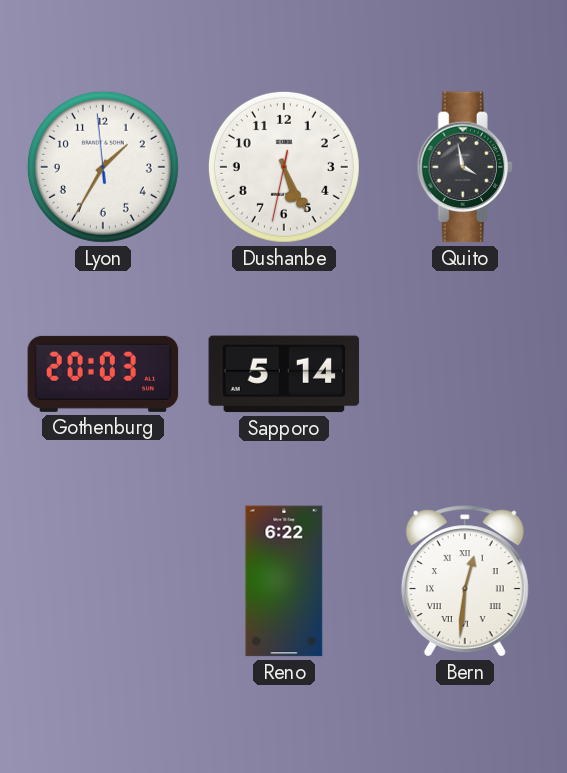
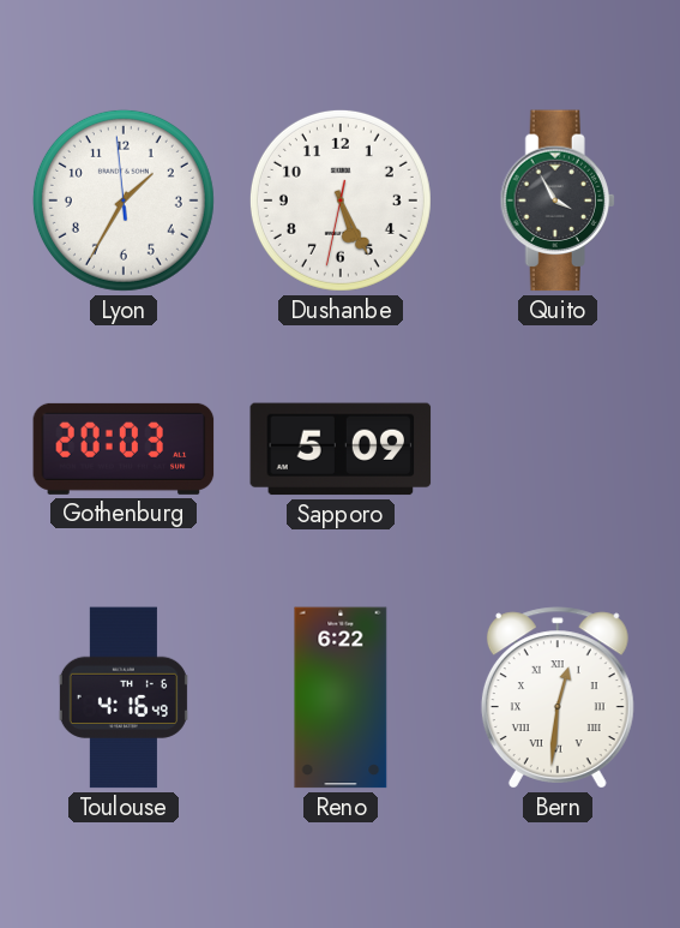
Quito: 3:58 -> 3:55 (558, 200)
Sapporo: 5:14 -> 5:09 (341, 449)
Toulouse: none -> 4:16 (124, 698)
